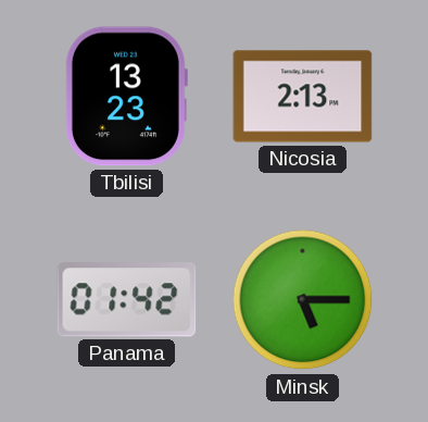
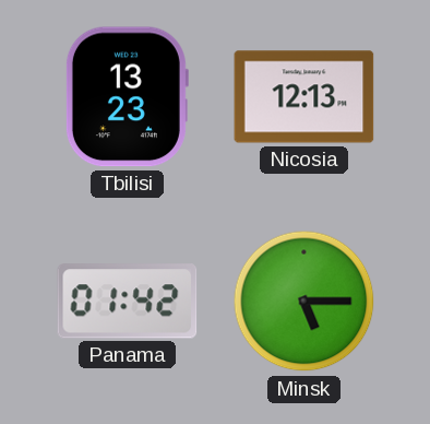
Nicosia: 2:13 -> 12:13 (304, 97)
